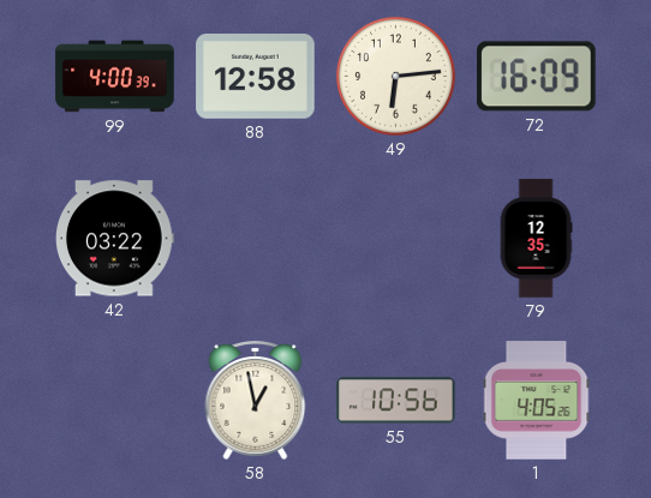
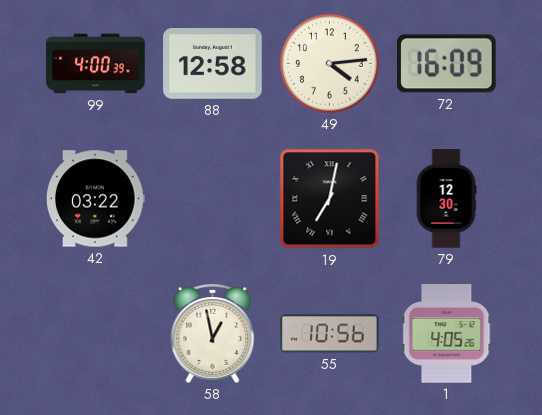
49: 6:14 -> 4:14 (330, 64)
19: none -> 7:02 (330, 199)
79: 12:35 -> 12:30 (446, 199)
